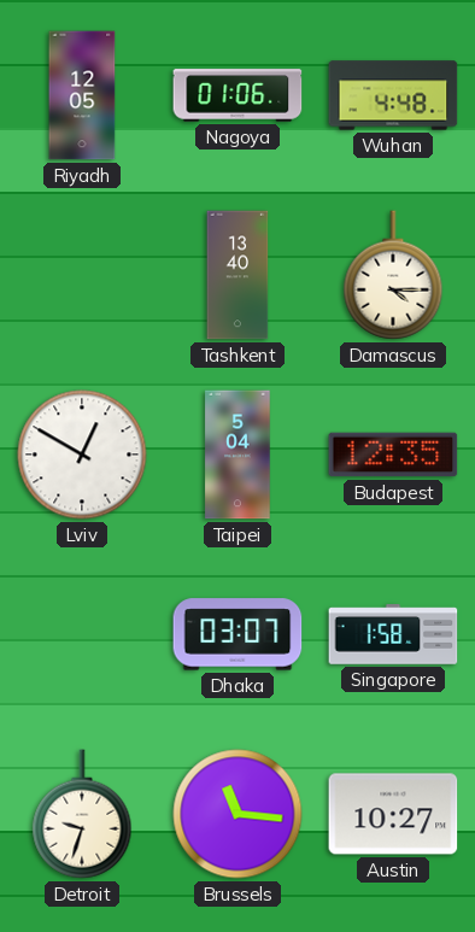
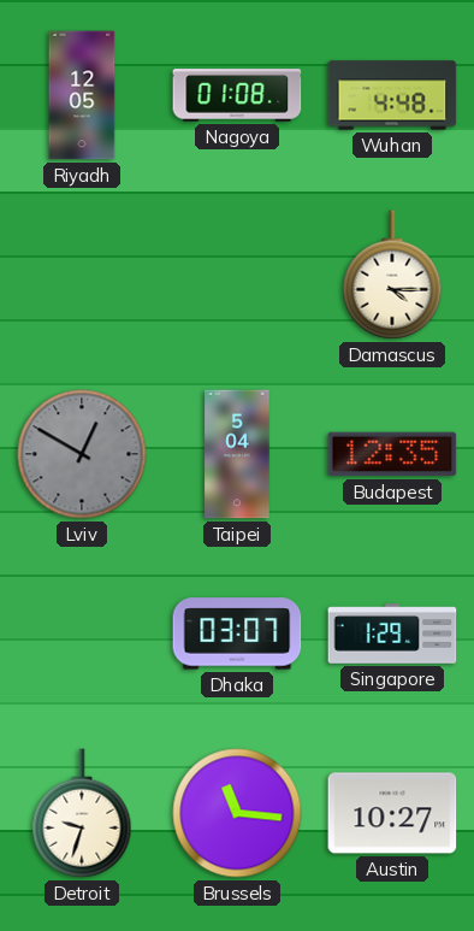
Nagoya: 01:06 -> 01:08 (237, 95)
Tashkent: 13:40 -> none (237, 275)
Lviv dial: white -> grey (82, 454)
Singapore: 1:58 -> 1:29 (392, 634)
